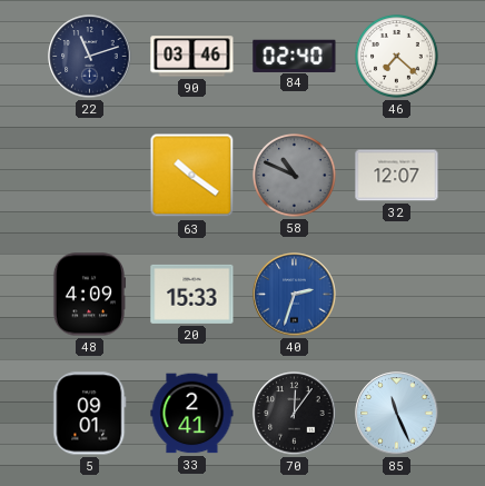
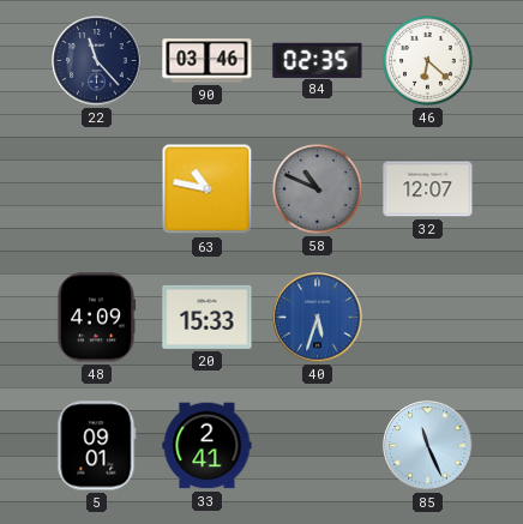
22: 11:12 -> 11:23 (97, 61)
84: 02:40 -> 02:35 (318, 60)
46: 7:22 -> 6:22 (428, 61)
63: 10:21 -> 10:47 (208, 189)
40: 2:33 -> 5:33 (318, 318)
70: 12:06 -> none (295, 414)
